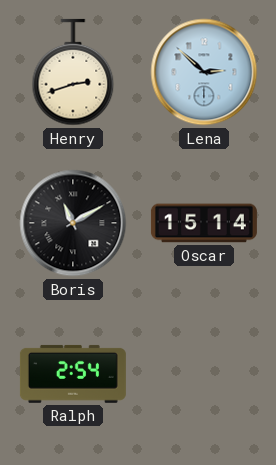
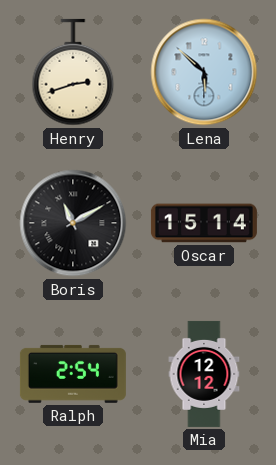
Lena: 2:52 -> 5:52 (204, 72)
Mia: none -> 12:12 (204, 374)
